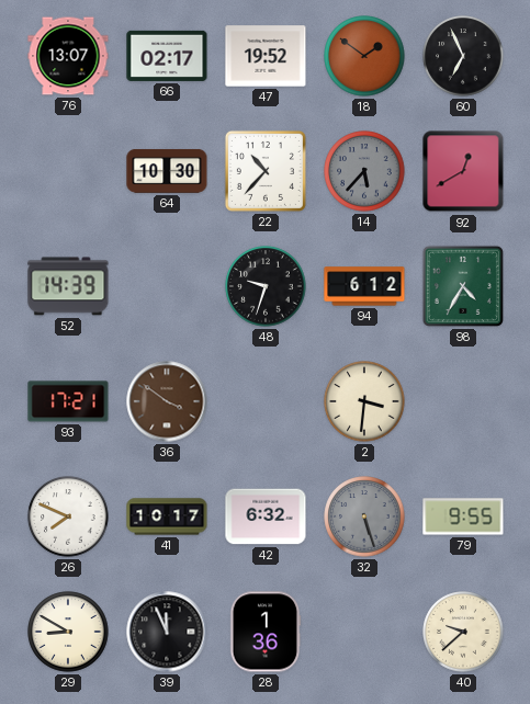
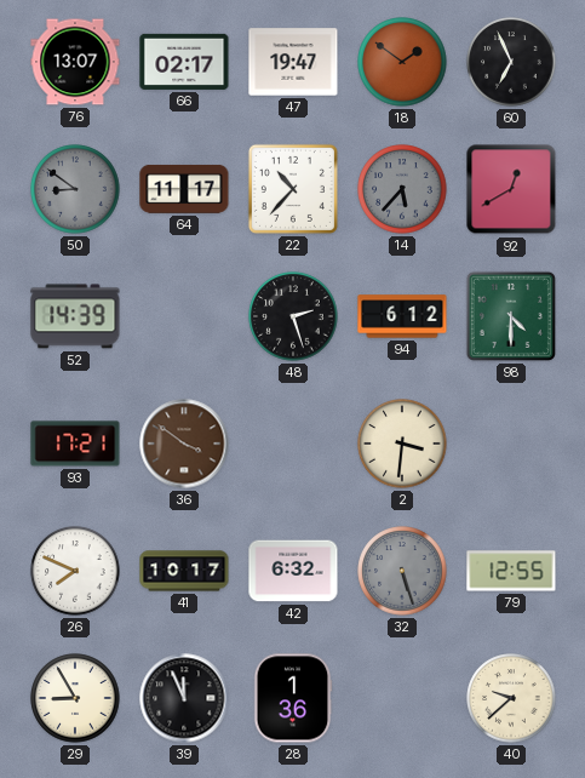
47: 19:52 -> 19:47 (293, 62)
50: none -> 8:51 (75, 189)
64: 10:30 -> 11:17 (184, 189)
48: 9:33 -> 2:27 (293, 316)
98: 4:35 -> 4:30 (511, 316)
79: 9:55 -> 12:55 (511, 571)
29: 8:50 -> 8:55 (75, 698)
